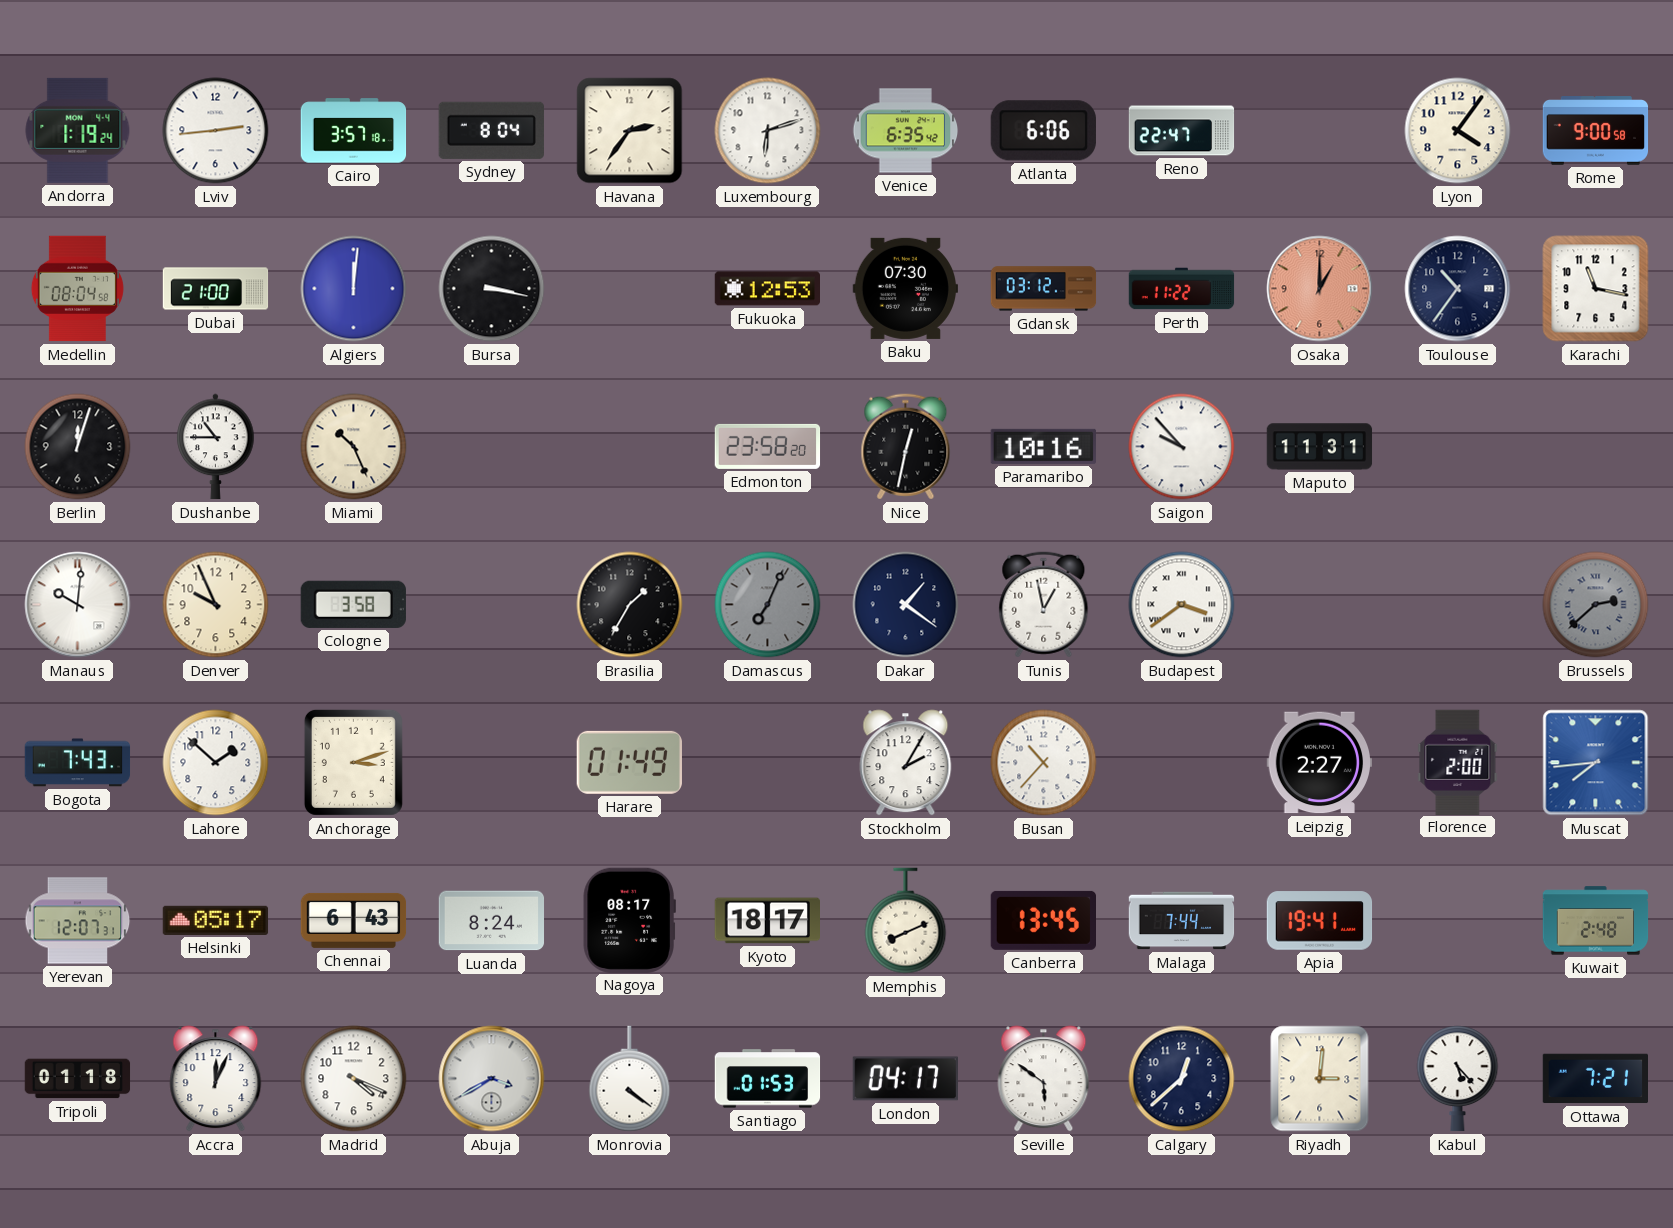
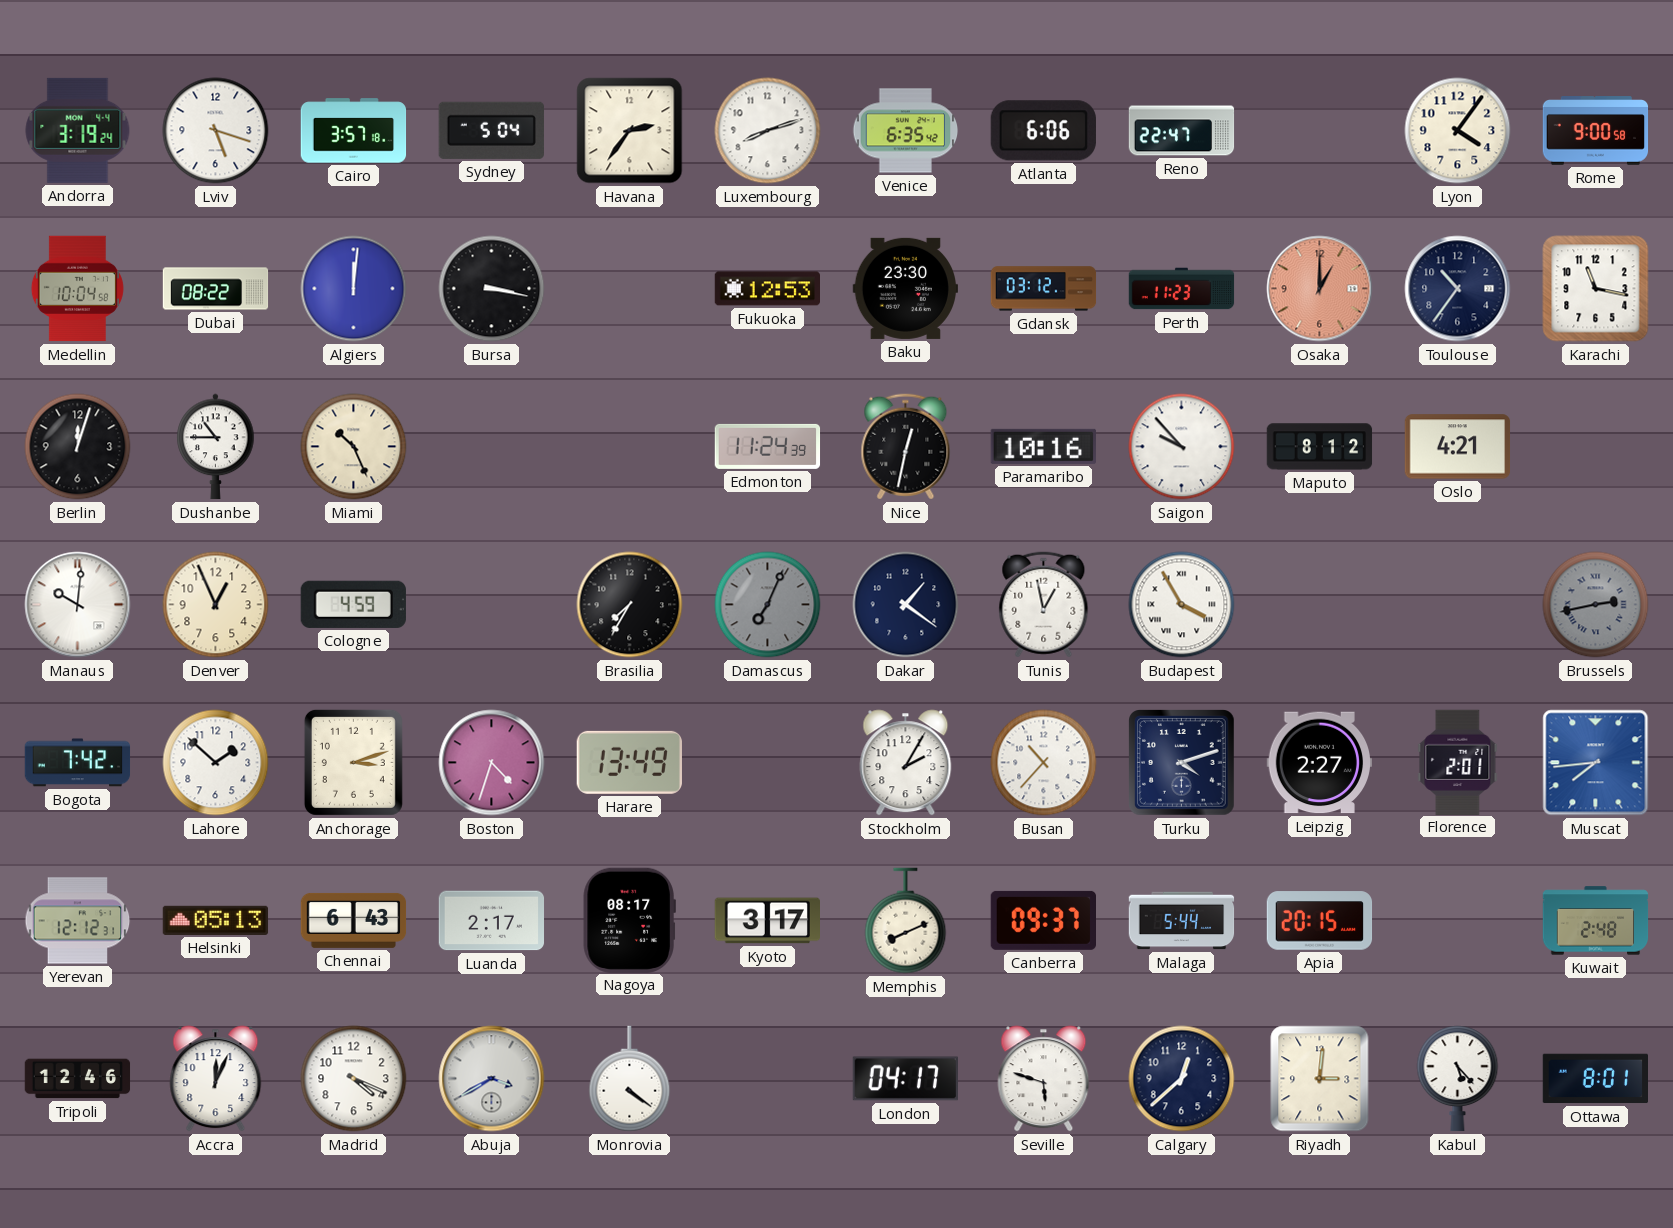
Andorra: 1:19 -> 3:19 (78, 130)
Lviv: 2:44 -> 5:18 (216, 131)
Sydney: 8:04 -> 5:04 (491, 130)
Luxembourg: 6:12 -> 8:12 (768, 131)
Medellin: 08:04 -> 10:04 (77, 289)
Dubai: 21:00 -> 08:22 (216, 289)
Baku: 07:30 -> 23:30 (905, 288)
Perth: 11:22 -> 11:23 (1182, 289)
Edmonton: 23:58 -> 11:24 (768, 446)
Maputo: 11:31 -> 8:12 (1320, 447)
Oslo: none -> 4:21 (1458, 447)
Denver: 9:56 -> 12:56 (216, 605)
Cologne: 3:58 -> 4:59 (353, 604)
Brasilia: 1:35 -> 7:35 (630, 605)
Budapest: 3:39 -> 3:55 (1182, 605)
Brussels: 2:38 -> 2:43 (1596, 605)
Bogota: 7:43 -> 7:42 (78, 763)
Boston: none -> 4:33 (492, 763)
Harare: 01:49 -> 13:49 (629, 762)
Turku: none -> 4:12 (1182, 763)
Florence: 2:00 -> 2:01 (1458, 762)
Yerevan: 12:07 -> 12:12 (78, 921)
Helsinki: 05:17 -> 05:13 (216, 920)
Luanda: 8:24 -> 2:17 (492, 921)
Kyoto: 18:17 -> 3:17 (767, 921)
Canberra: 13:45 -> 09:37 (1043, 920)
Malaga: 7:44 -> 5:44 (1182, 921)
Apia: 19:41 -> 20:15 (1320, 921)
Tripoli: 01:18 -> 12:46 (78, 1079)
Santiago: 01:53 -> none (768, 1079)
Seville: 5:51 -> 5:48 (1044, 1079)
Ottawa: 7:21 -> 8:01 (1595, 1079)
